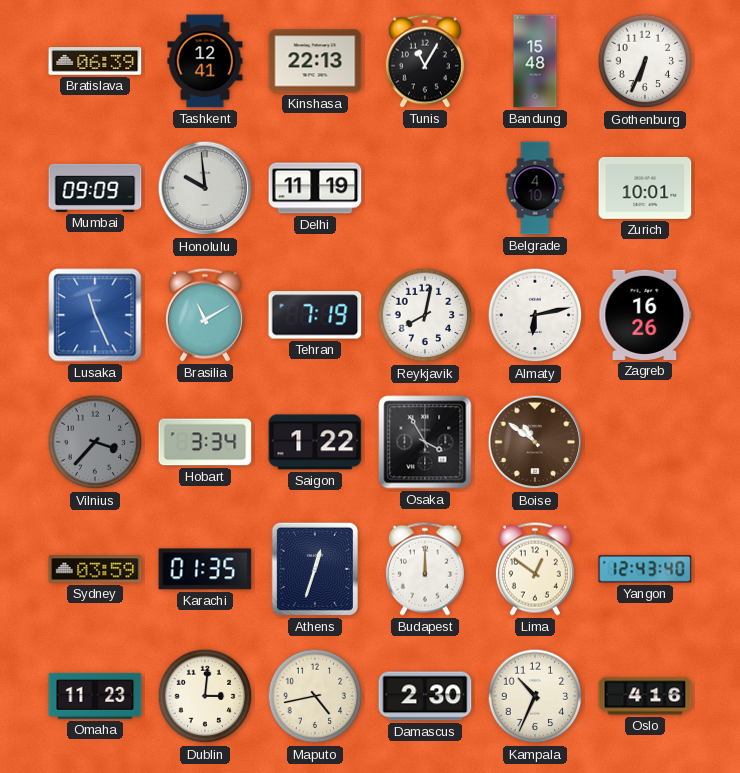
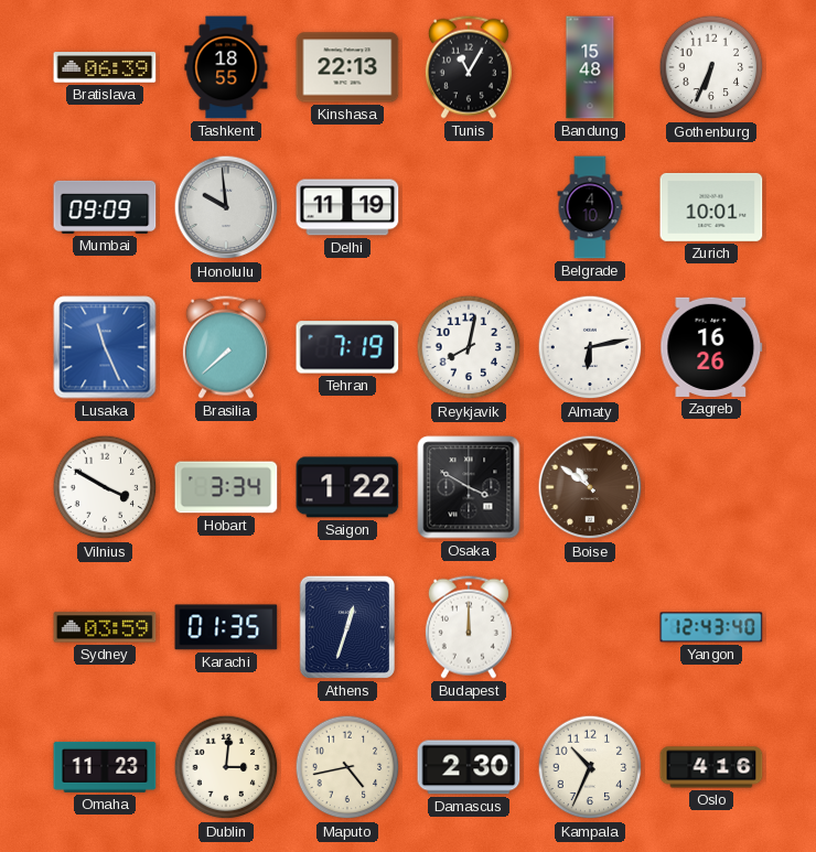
Tashkent: 12:41 -> 18:55 (226, 67)
Brasilia: 11:10 -> 7:38 (226, 347)
Vilnius: 3:37 -> 3:50 (105, 487)
Vilnius dial: grey -> white (105, 487)
Osaka: 3:55 -> 3:50 (469, 487)
Lima: 12:51 -> none (535, 569)
